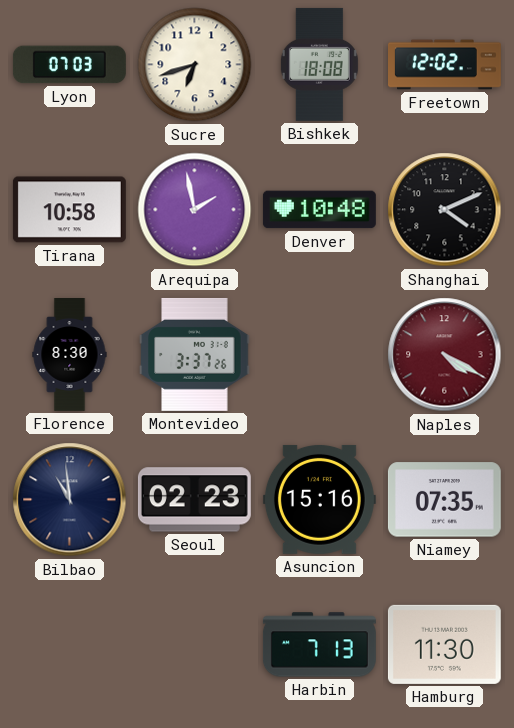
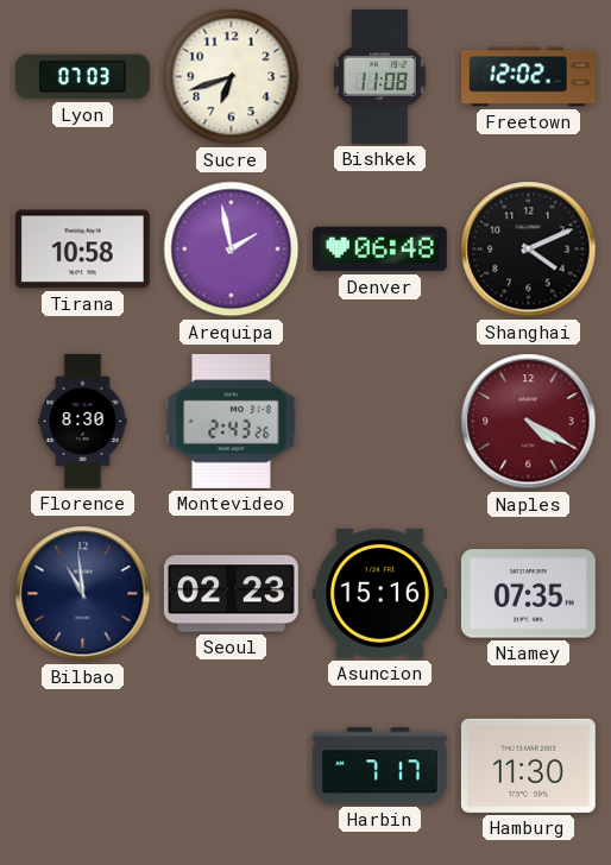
Bishkek: 18:08 -> 11:08 (379, 76)
Denver: 10:48 -> 06:48 (379, 250)
Montevideo: 3:37 -> 2:43 (232, 421)
Harbin: 7:13 -> 7:17 (379, 766)
